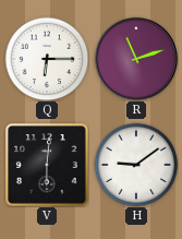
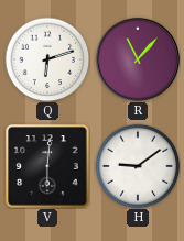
Q: 6:15 -> 6:12 (47, 59)
R: 11:12 -> 11:07 (138, 59)
